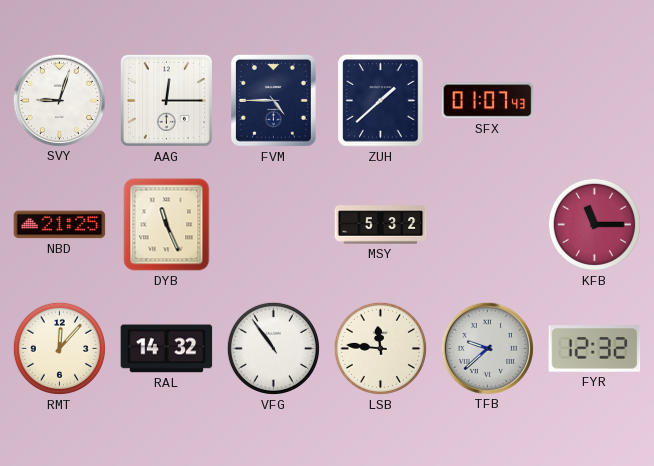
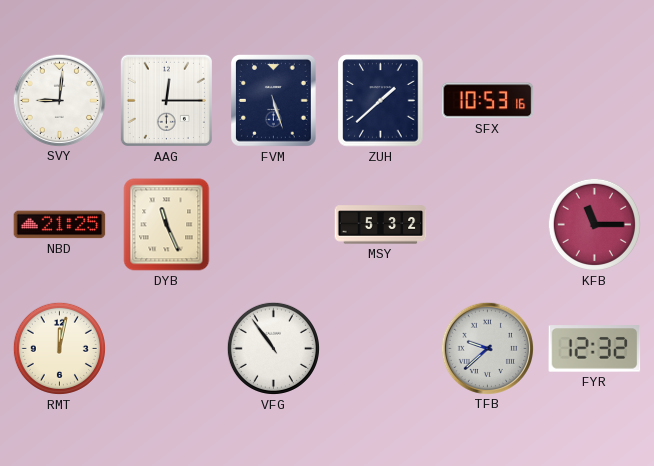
SVY: 9:03 -> 9:01 (59, 100)
FVM: 4:45 -> 5:27 (273, 101)
SFX: 01:07 -> 10:53 (488, 101)
RMT: 12:07 -> 12:02 (59, 348)
RAL: 14:32 -> none (167, 349)
LSB: 11:46 -> none (380, 348)
